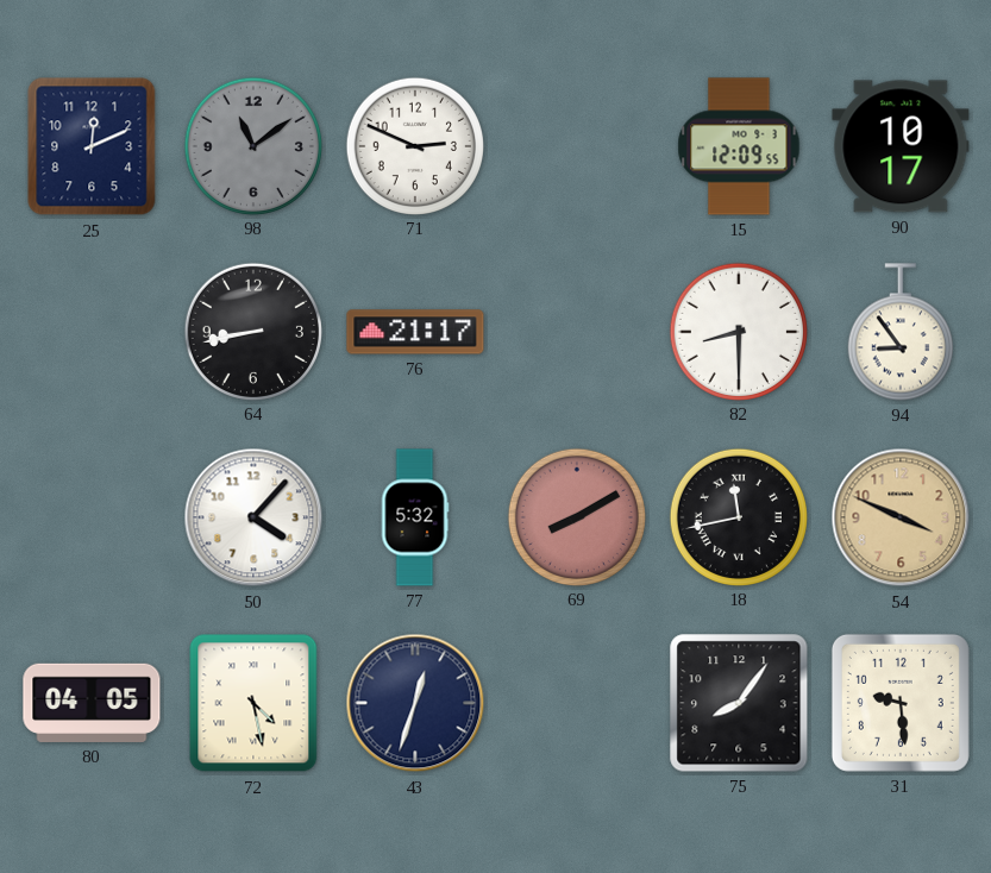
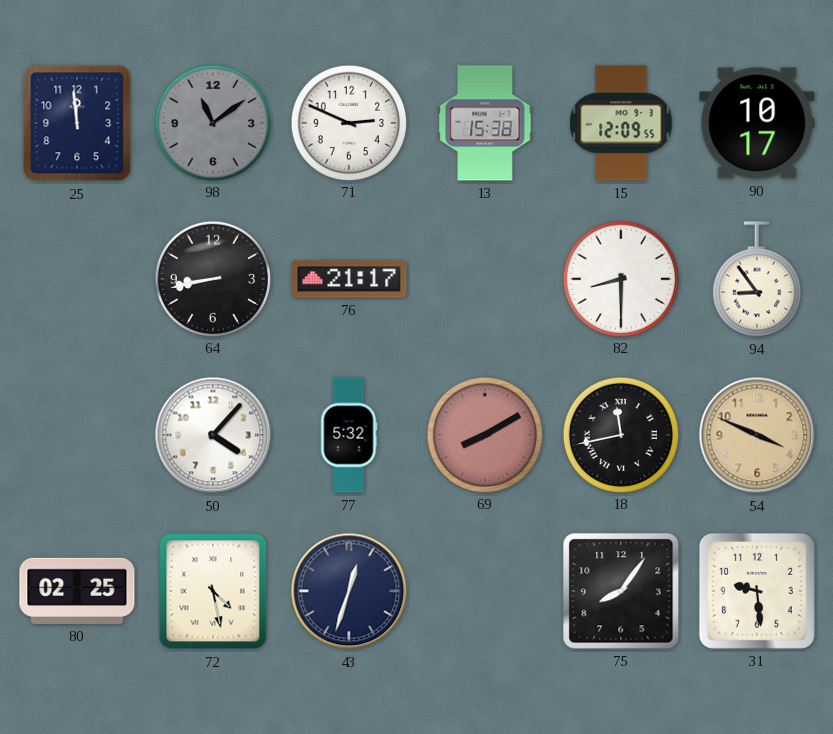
25: 12:11 -> 11:59 (77, 123)
13: none -> 15:38 (485, 123)
80: 04:05 -> 02:25 (77, 591)
